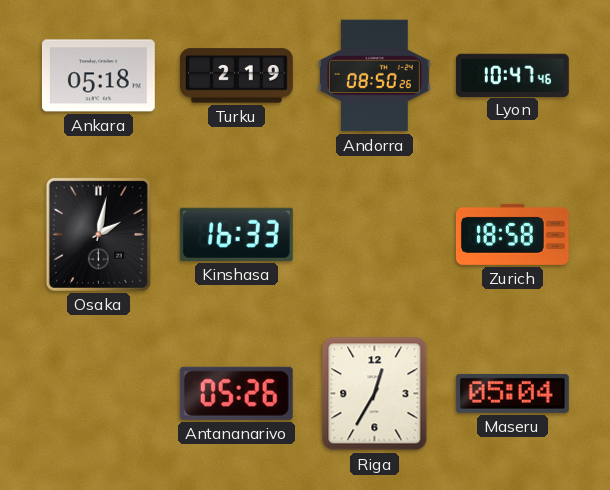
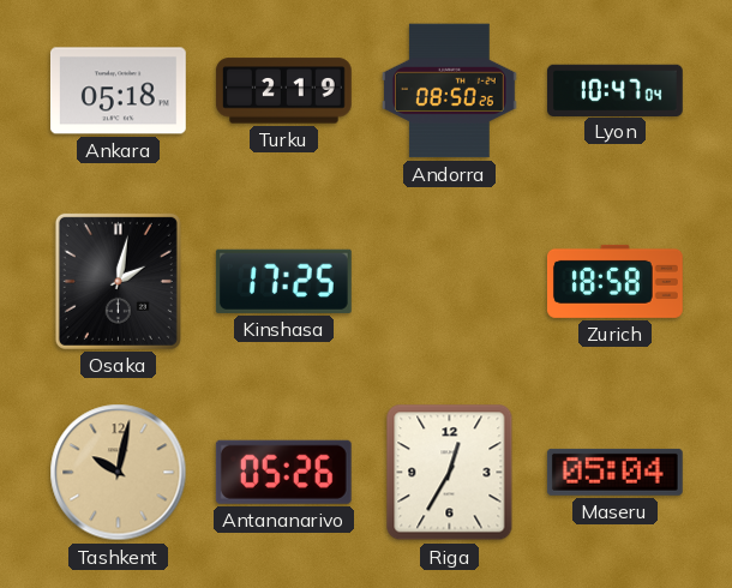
Lyon: 10:47:46 -> 10:47:04 (614, 90)
Kinshasa: 16:33 -> 17:25 (283, 281)
Tashkent: none -> 10:02 (119, 473)
